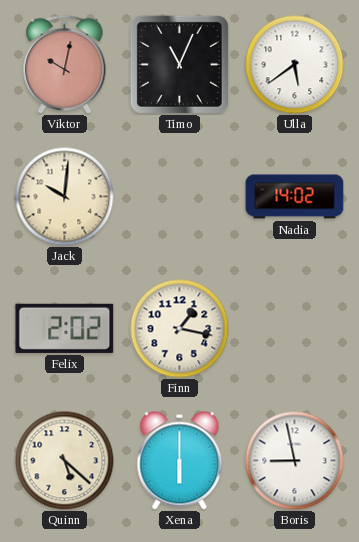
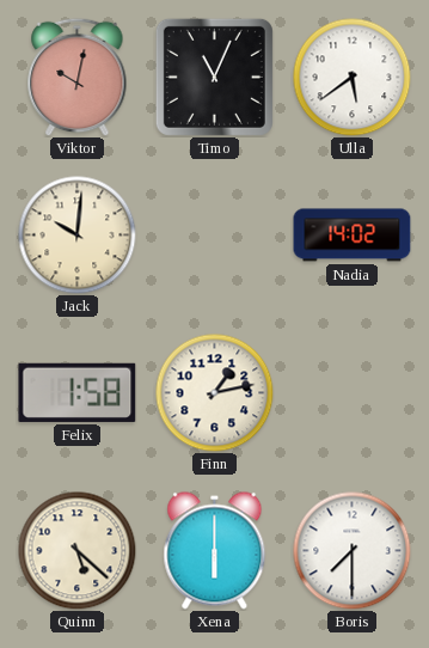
Felix: 2:02 -> 1:58 (78, 392)
Finn: 1:17 -> 1:13 (215, 393)
Boris: 8:58 -> 7:30 (353, 551)
